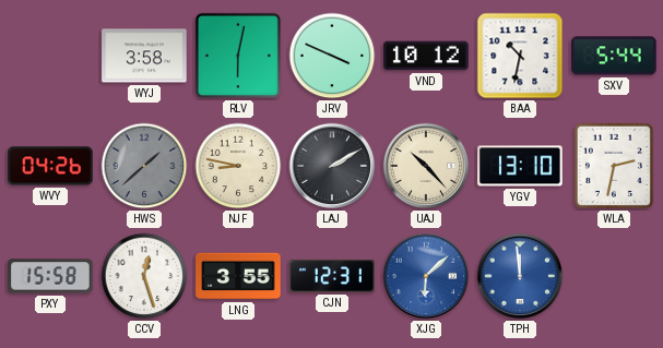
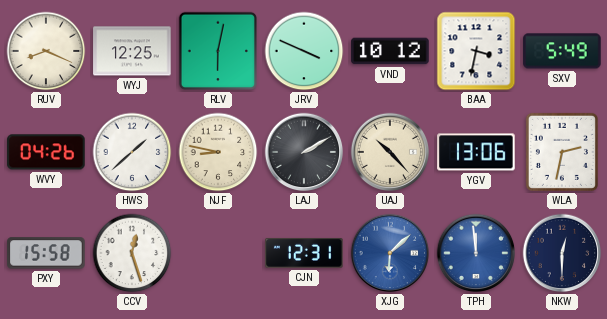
RUV: none -> 8:19 (46, 51)
WYJ: 3:58 -> 12:25 (132, 51)
BAA: 10:32 -> 3:32 (476, 51)
SXV: 5:44 -> 5:49 (562, 51)
HWS dial: grey -> white (132, 152)
YGV: 13:10 -> 13:06 (476, 152)
LNG: 3:55 -> none (238, 276)
NKW: none -> 12:30 (562, 253)
